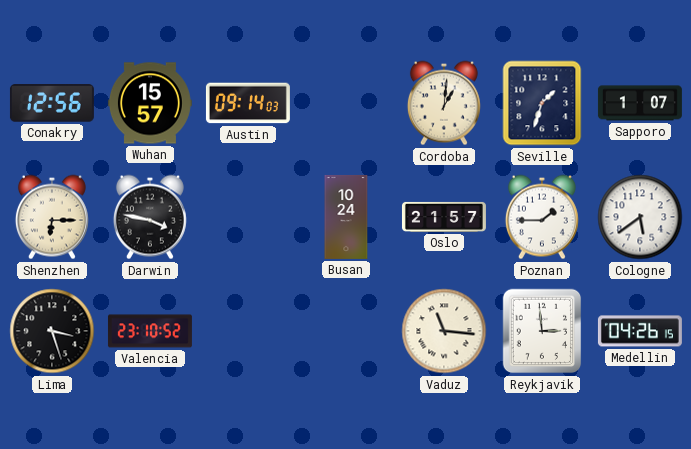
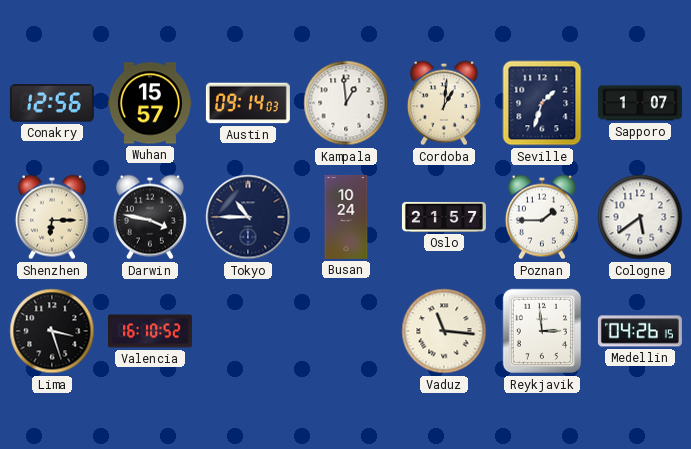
Kampala: none -> 12:59 (346, 103)
Tokyo: none -> 10:45 (248, 217)
Valencia: 23:10 -> 16:10 (150, 331)
